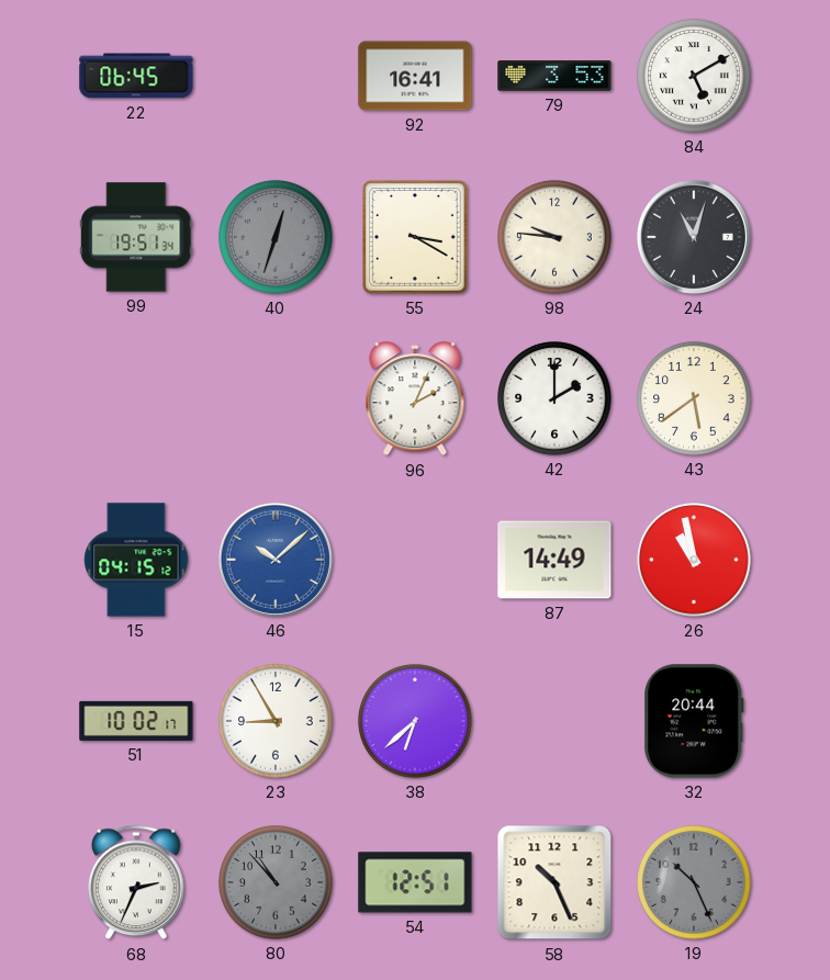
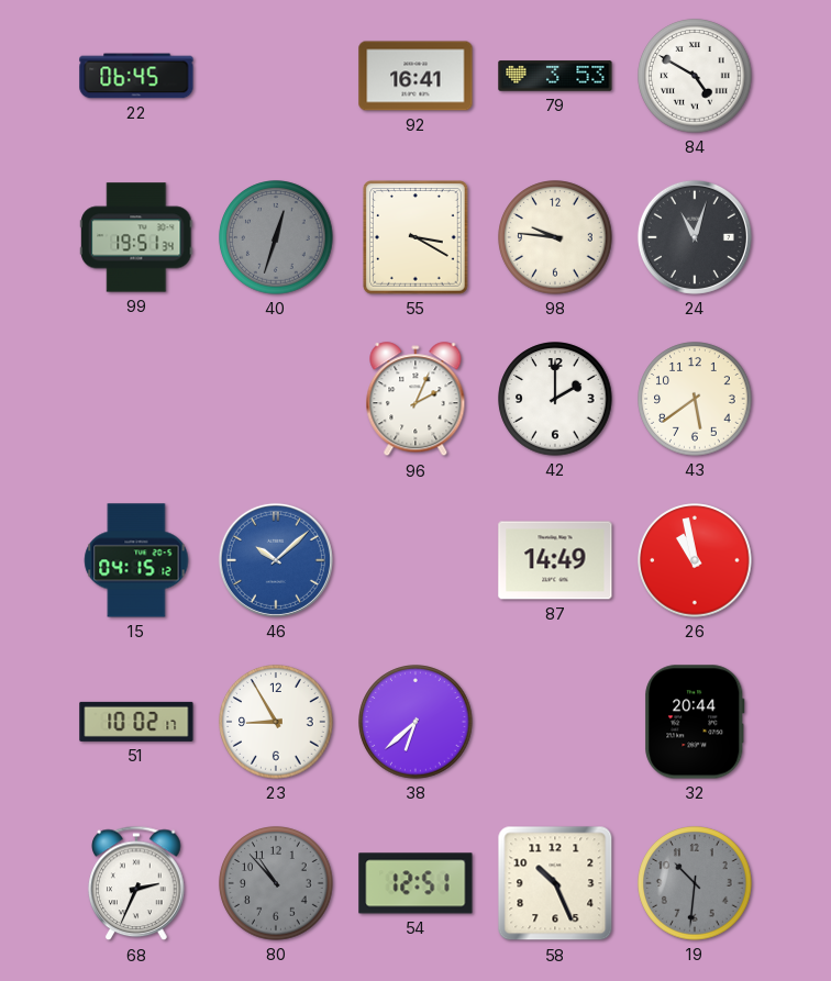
84: 5:10 -> 4:50 (695, 76)
19: 10:26 -> 10:31 (695, 883)
